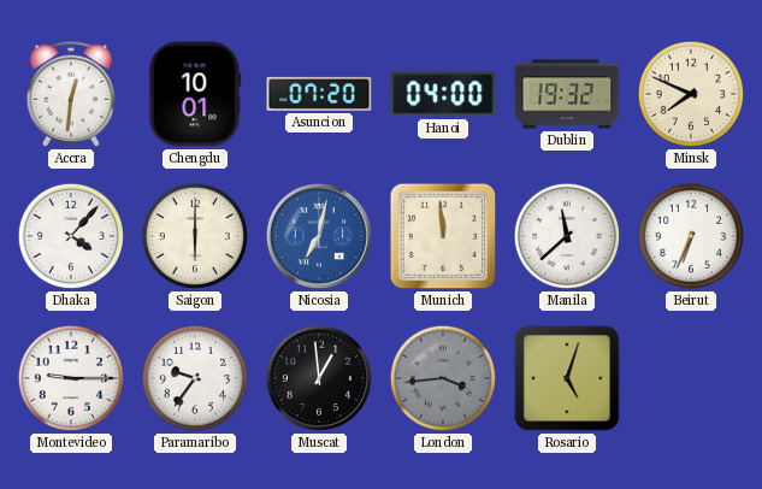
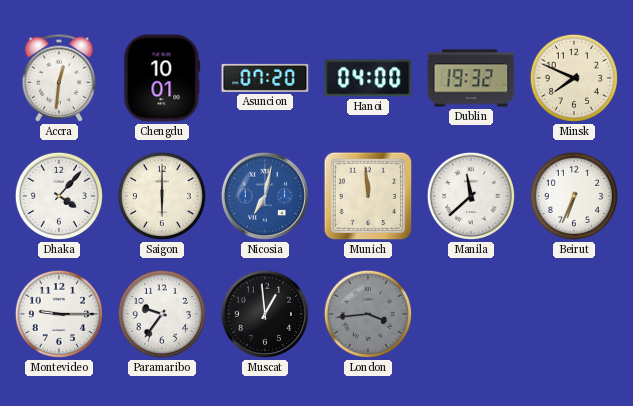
Rosario: 5:03 -> none (567, 378)
